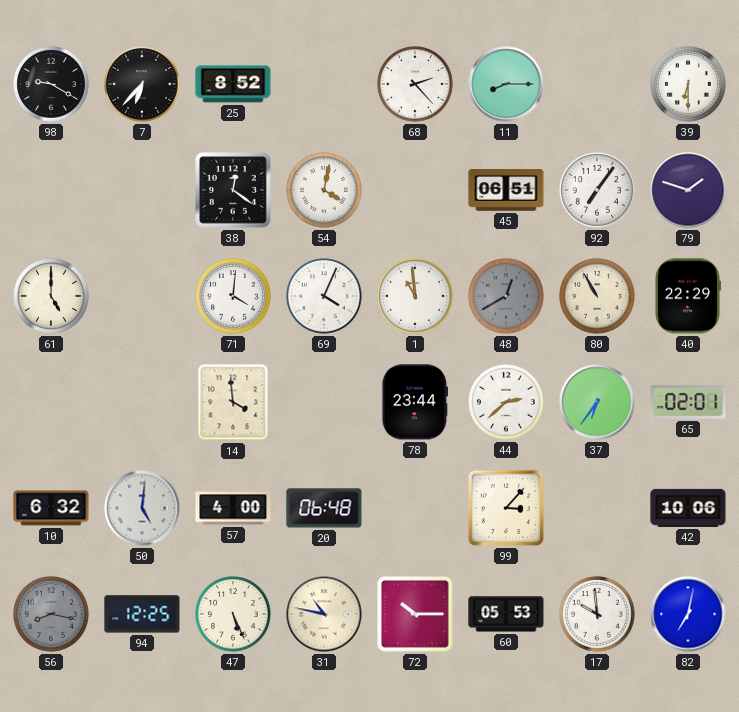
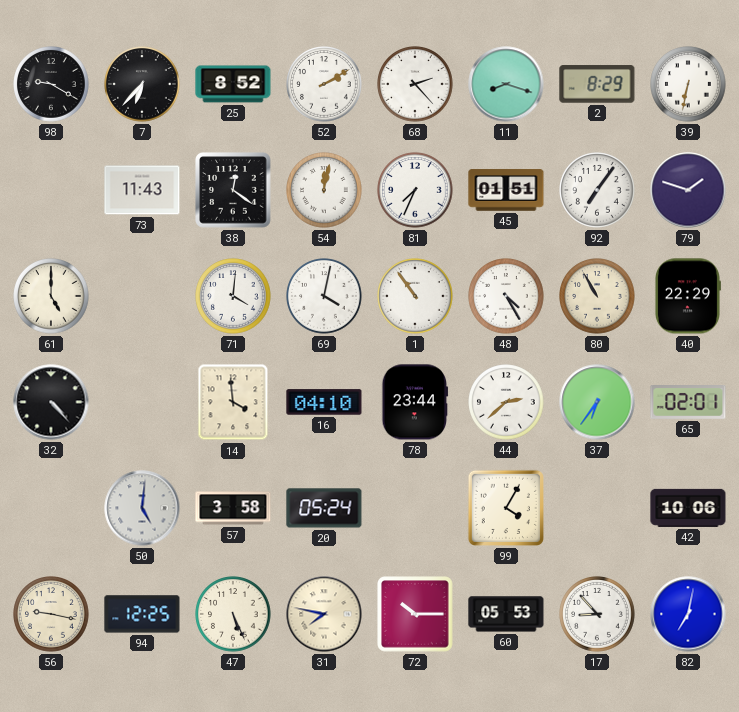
52: none -> 2:10 (324, 84)
11: 8:15 -> 8:18 (506, 84)
2: none -> 8:29 (597, 84)
39: 6:30 -> 6:32 (688, 84)
73: none -> 11:43 (142, 190)
54: 4:02 -> 12:02 (324, 190)
81: none -> 7:34 (415, 190)
45: 06:51 -> 01:51 (506, 190)
69: 4:04 -> 4:02 (324, 296)
1: 10:59 -> 10:54 (415, 296)
48: 12:40 -> 4:25 (506, 296)
48 dial: grey -> white (506, 296)
32: none -> 4:23 (51, 402)
16: none -> 04:10 (324, 402)
10: 6:32 -> none (51, 508)
57: 4:00 -> 3:58 (233, 508)
20: 06:48 -> 05:24 (324, 508)
99: 3:07 -> 4:05 (506, 508)
56: 8:17 -> 9:17 (51, 614)
56 dial: grey -> cream (51, 614)
31: 10:47 -> 7:47 (324, 614)
17: 9:59 -> 8:53 (597, 614)
